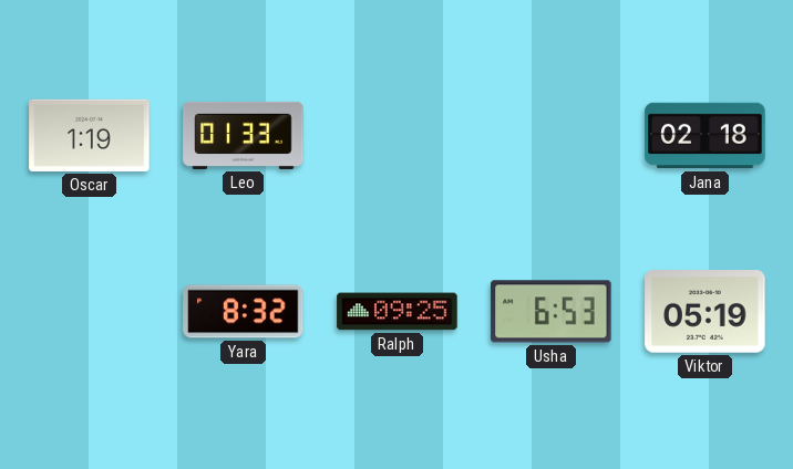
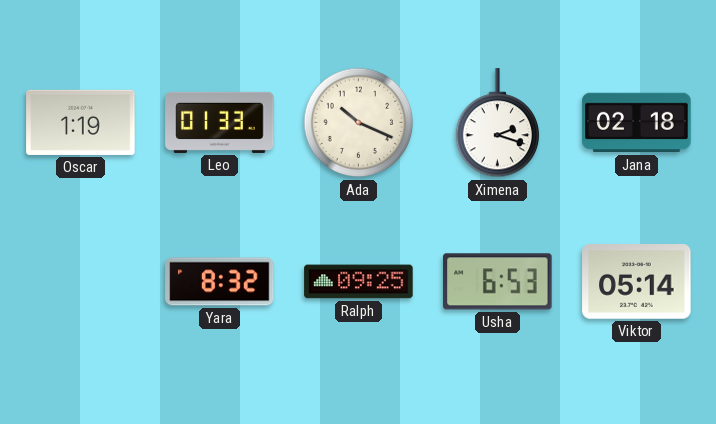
Ada: none -> 10:19 (359, 123)
Ximena: none -> 2:18 (498, 123)
Viktor: 05:19 -> 05:14 (637, 282)
